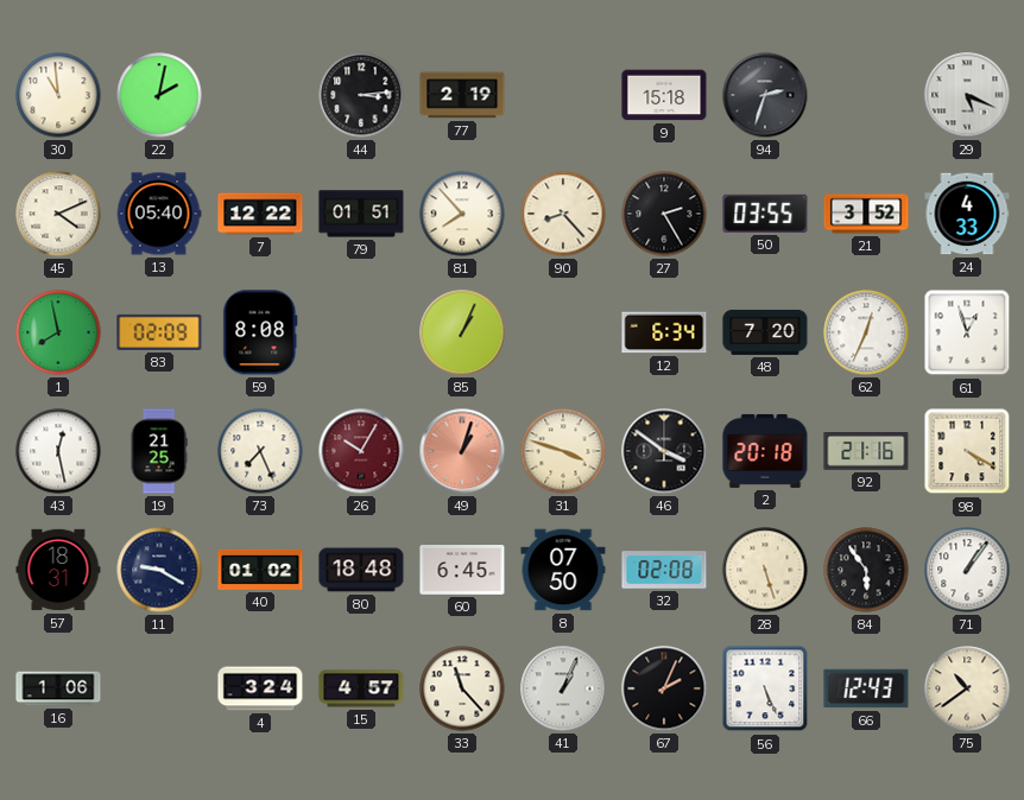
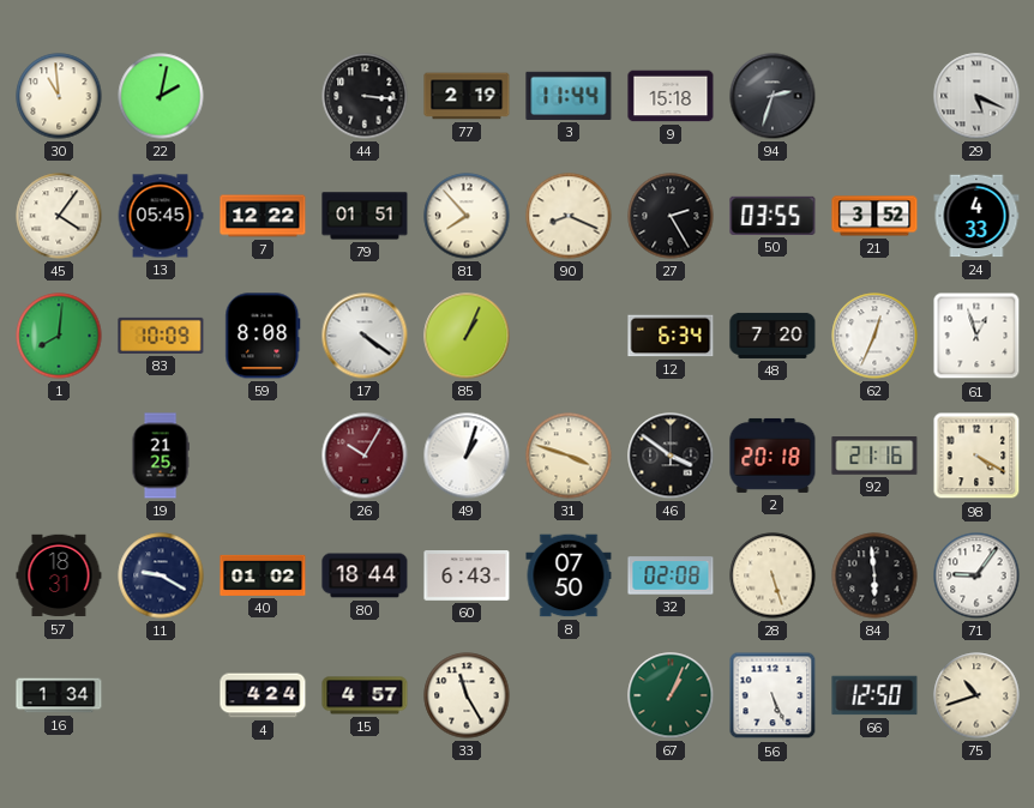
44: 3:14 -> 3:16 (365, 96)
3: none -> 11:44 (569, 96)
45: 4:11 -> 4:06 (59, 216)
13: 05:40 -> 05:45 (161, 216)
90: 8:23 -> 8:19 (569, 216)
1: 7:58 -> 8:01 (59, 336)
83: 02:09 -> 10:09 (161, 336)
17: none -> 4:21 (365, 336)
43: 12:28 -> none (58, 451)
73: 7:26 -> none (260, 451)
49 dial: salmon -> white (467, 456)
80: 18:48 -> 18:44 (365, 575)
60: 6:45 -> 6:43 (467, 577)
84: 5:54 -> 5:59 (874, 575)
71: 1:06 -> 9:06 (976, 575)
16: 1:06 -> 1:34 (59, 695)
4: 3:24 -> 4:24 (263, 695)
33: 11:23 -> 11:25 (467, 695)
41: 1:04 -> none (563, 688)
67: 2:04 -> 1:04 (671, 695)
67 dial: black -> green (671, 695)
66: 12:43 -> 12:50 (874, 695)
75: 10:39 -> 10:42 (976, 695)
